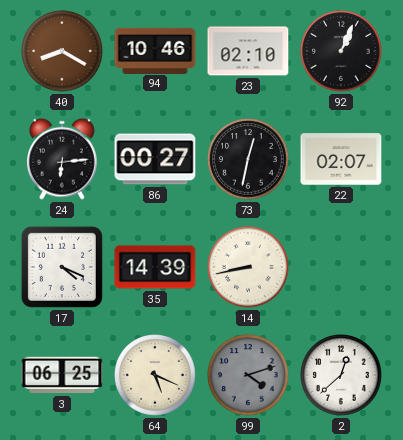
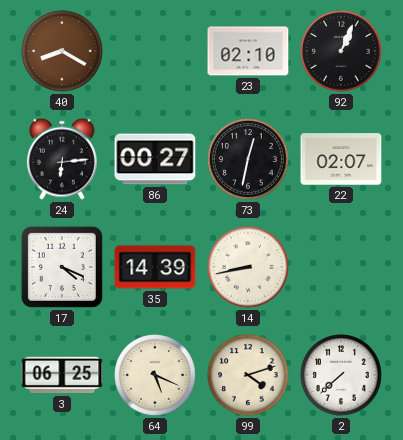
94: 10:46 -> none (155, 50)
99 dial: grey -> cream (249, 376)
2: 12:38 -> 7:38 (342, 376)
